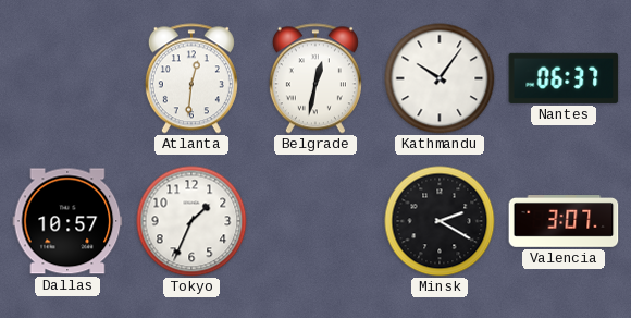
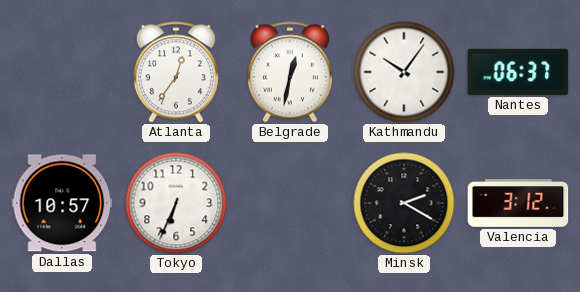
Atlanta: 12:31 -> 12:36 (176, 72)
Tokyo: 1:34 -> 6:34 (176, 203)
Valencia: 3:07 -> 3:12 (518, 204)
